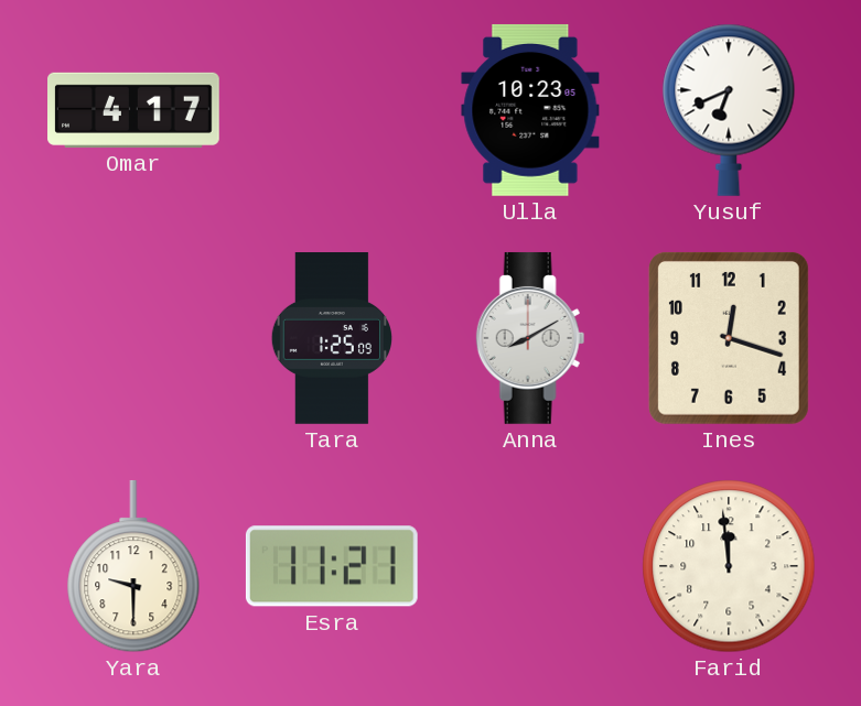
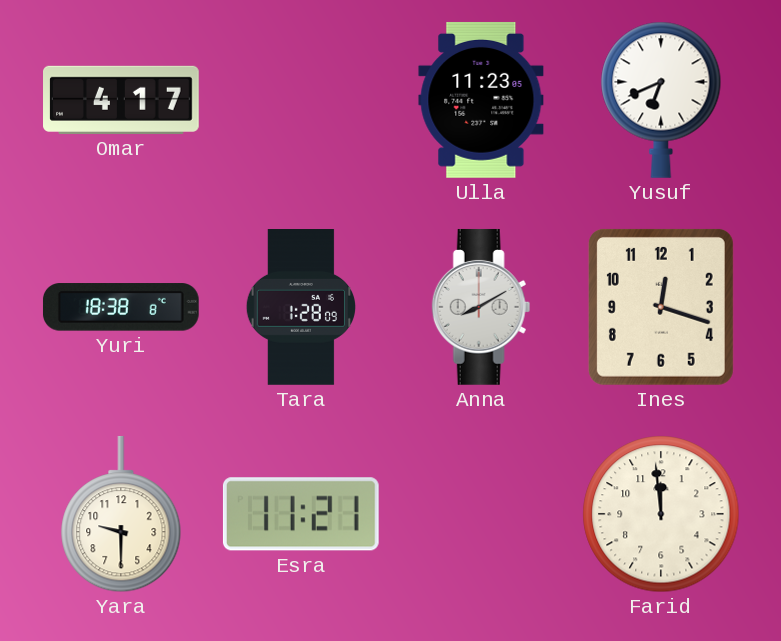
Ulla: 10:23 -> 11:23 (481, 100)
Yuri: none -> 18:38 (121, 307)
Tara: 1:25 -> 1:28 (300, 308)
